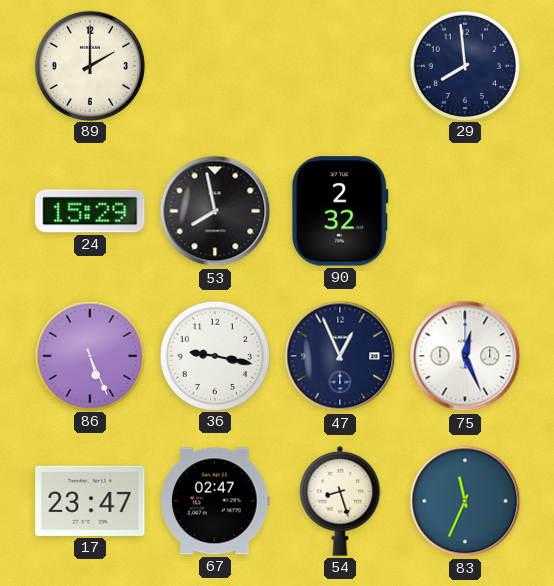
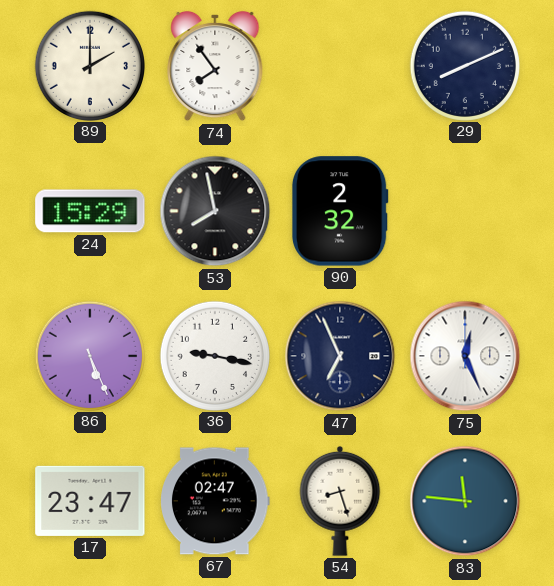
74: none -> 7:54 (215, 66)
29: 7:59 -> 8:11 (464, 65)
47: 12:56 -> 6:56 (340, 356)
83: 11:34 -> 11:46 (465, 501)
